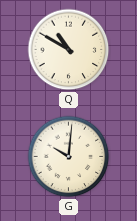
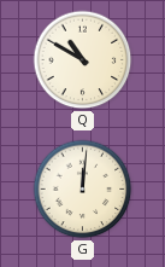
G: 10:01 -> 12:01 (83, 190)
